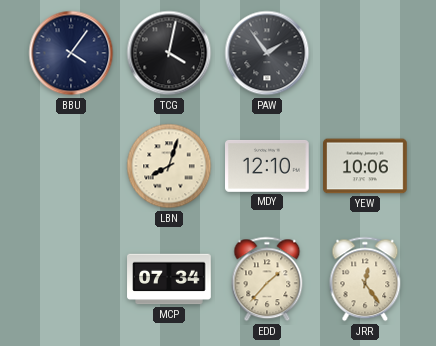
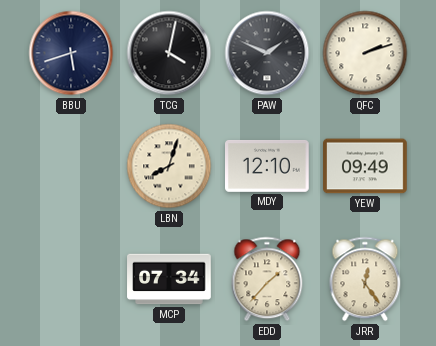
BBU: 4:06 -> 5:42 (71, 53)
PAW: 1:54 -> 1:49 (267, 53)
QFC: none -> 2:12 (365, 53)
YEW: 10:06 -> 09:49 (365, 166)
